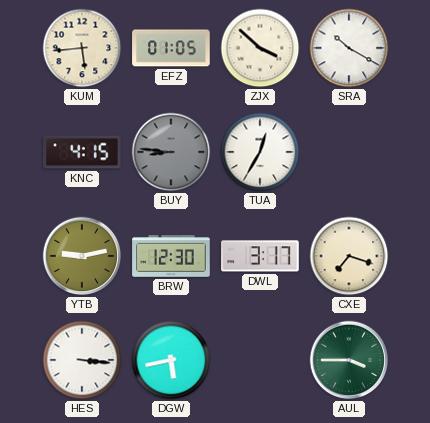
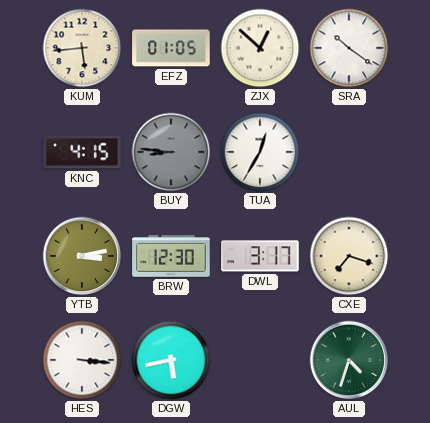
ZJX: 3:52 -> 12:52 (260, 48)
SRA: 10:20 -> 10:21 (349, 48)
YTB: 9:13 -> 3:13 (82, 256)
AUL: 3:45 -> 4:33 (349, 360)
